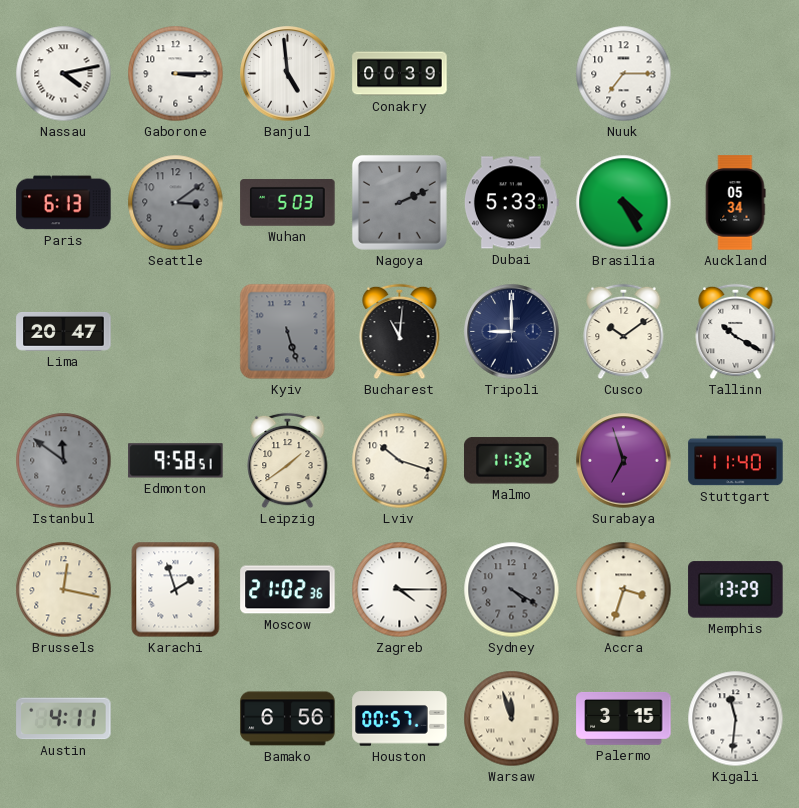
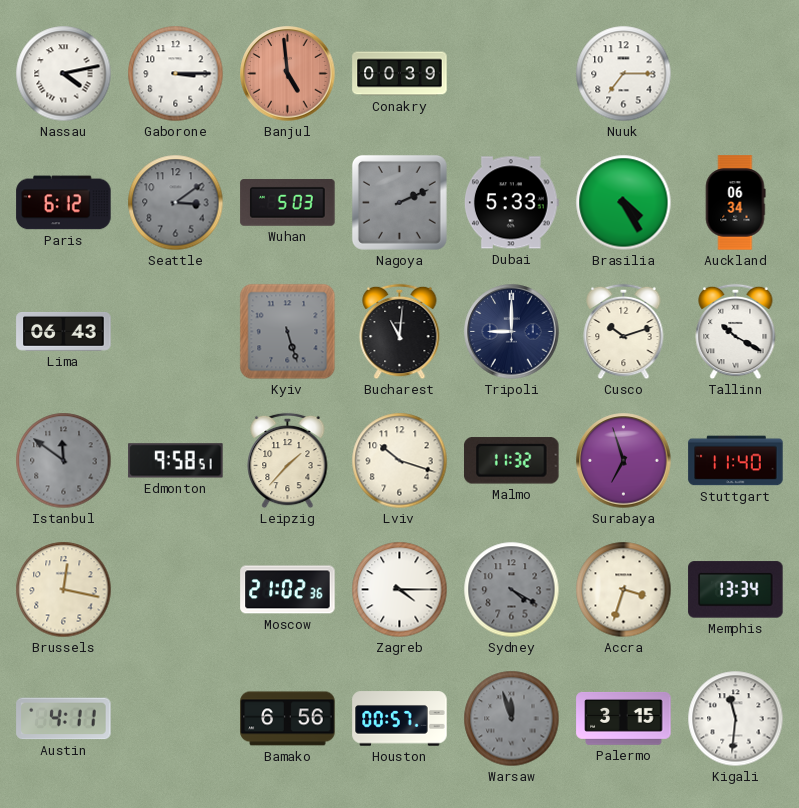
Banjul dial: white -> salmon (288, 74)
Paris: 6:13 -> 6:12 (64, 203)
Auckland: 05:34 -> 06:34 (735, 203)
Lima: 20:47 -> 06:43 (64, 332)
Cusco: 10:09 -> 10:12 (624, 332)
Leipzig: 1:39 -> 1:37 (288, 461)
Karachi: 1:57 -> none (176, 590)
Memphis: 13:29 -> 13:34 (736, 590)
Warsaw dial: cream -> grey (512, 719)
